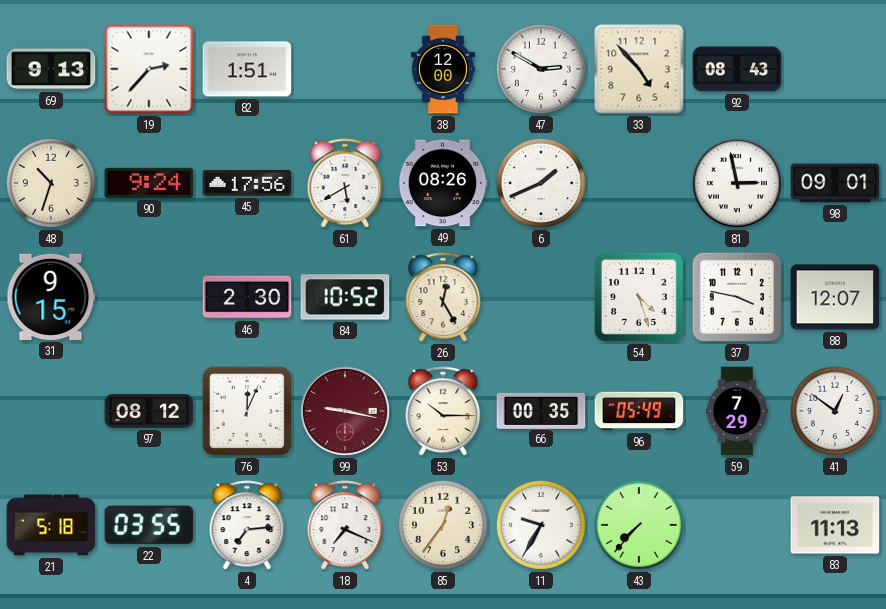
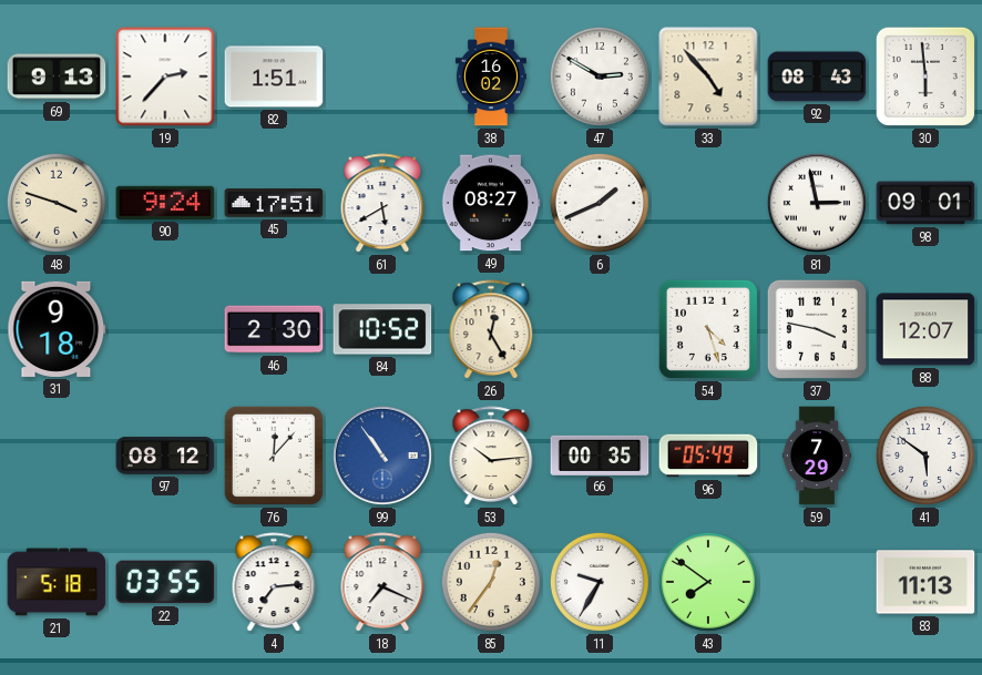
38: 12:00 -> 16:02 (491, 76)
30: none -> 5:59 (925, 76)
48: 10:33 -> 3:48 (57, 203)
45: 17:56 -> 17:51 (274, 203)
49: 08:26 -> 08:27 (491, 203)
31: 9:15 -> 9:18 (57, 329)
76: 12:04 -> 12:07 (274, 456)
99: 9:17 -> 10:54 (382, 456)
99 dial: burgundy -> blue (382, 456)
53: 10:15 -> 10:14 (491, 457)
41: 12:51 -> 5:51 (925, 456)
43: 7:37 -> 7:51 (708, 582)
